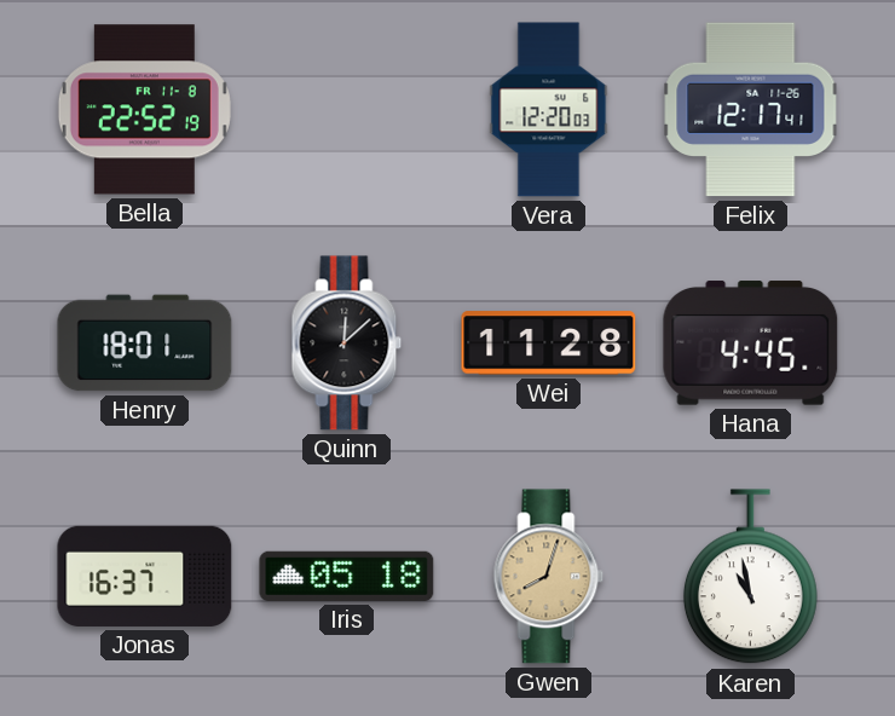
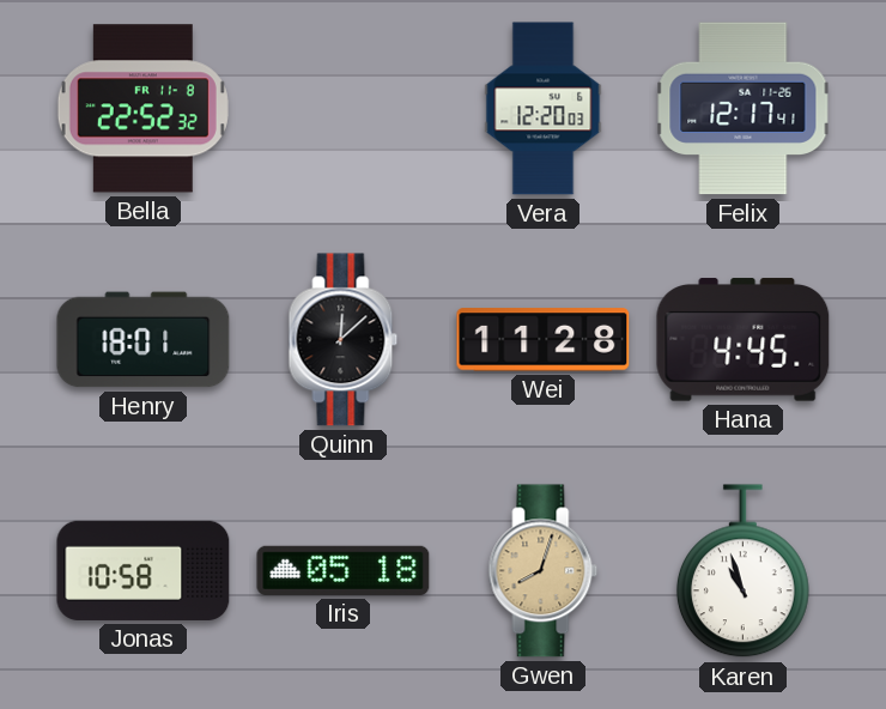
Bella: 22:52:19 -> 22:52:32 (142, 109)
Jonas: 16:37 -> 10:58 (144, 570)
Karen: 10:58 -> 10:57 (742, 571)
